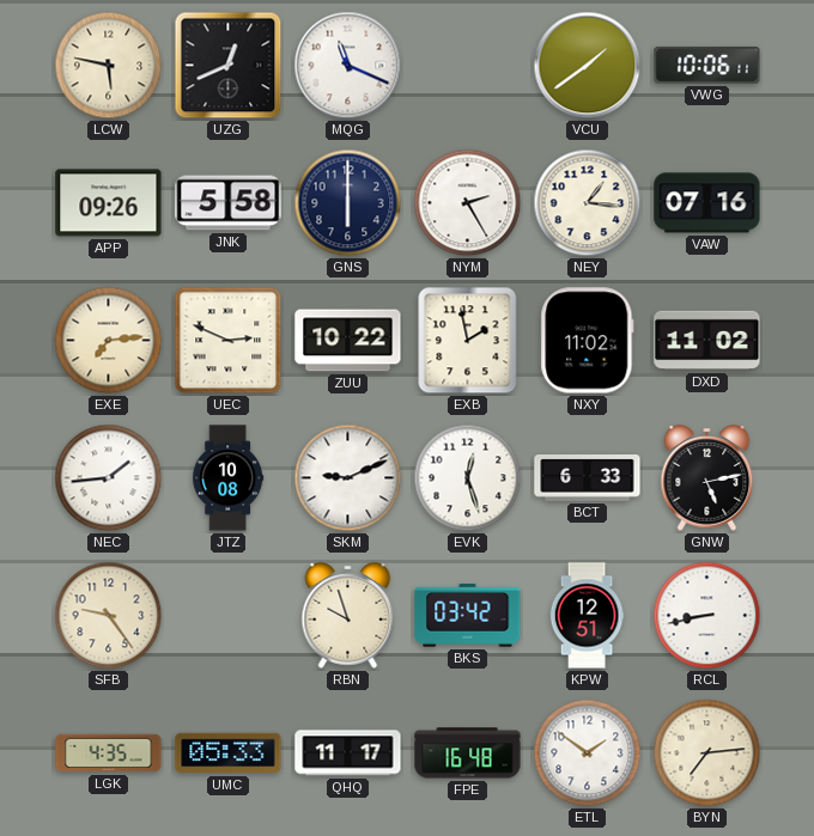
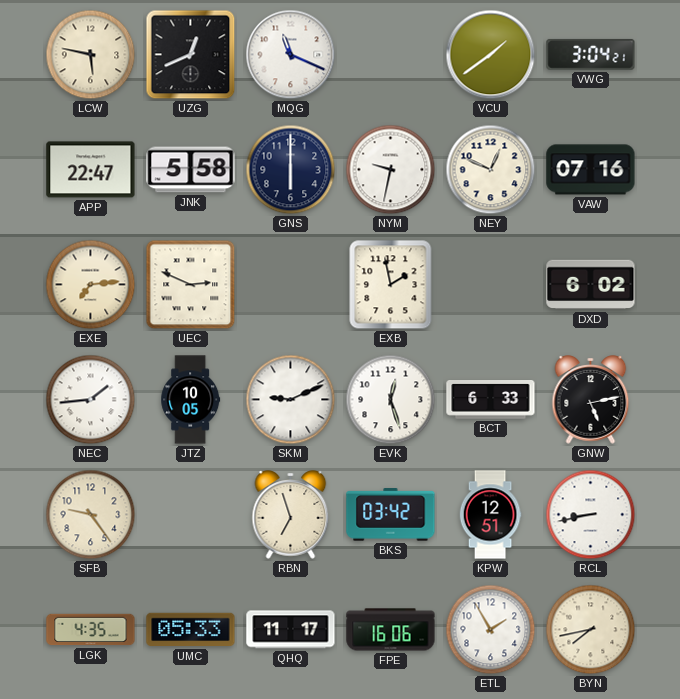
VWG: 10:06 -> 3:04 (591, 54)
APP: 09:26 -> 22:47 (91, 170)
NYM: 2:25 -> 9:32 (391, 170)
NEY: 1:16 -> 12:49 (491, 170)
ZUU: 10:22 -> none (348, 341)
NXY: 11:02 -> none (588, 341)
DXD: 11:02 -> 6:02 (591, 285)
JTZ: 10:08 -> 10:05 (191, 400)
RBN: 9:57 -> 6:57 (291, 515)
FPE: 16:48 -> 16:06 (391, 630)
ETL: 1:51 -> 1:55 (491, 630)
BYN: 7:14 -> 7:43 (591, 630)
